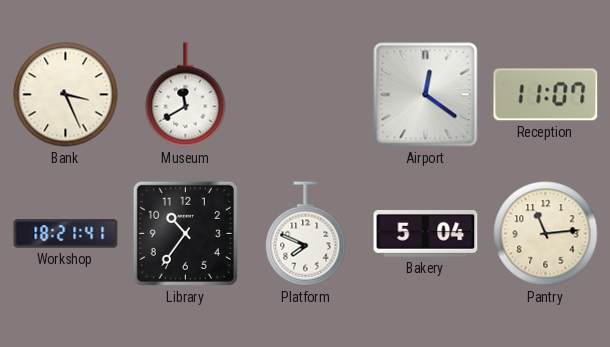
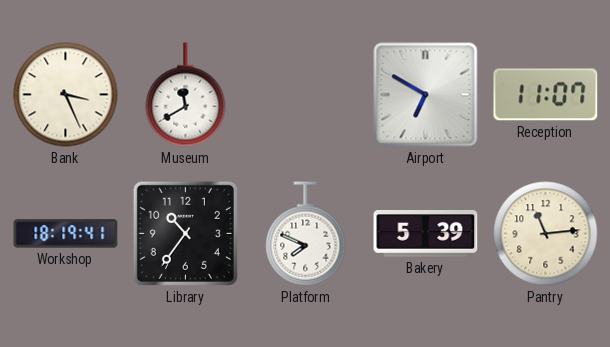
Airport: 12:21 -> 6:50 (426, 95)
Workshop: 18:21 -> 18:19 (66, 234)
Bakery: 5:04 -> 5:39 (426, 234)
